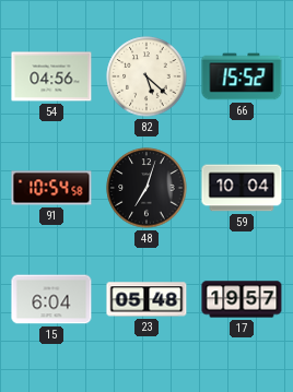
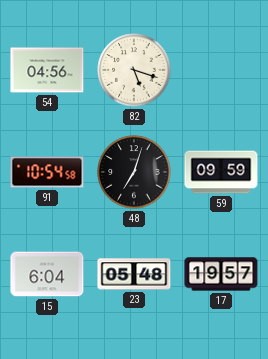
82: 5:22 -> 5:18 (134, 70)
66: 15:52 -> none (242, 76)
59: 10:04 -> 09:59 (221, 172)
